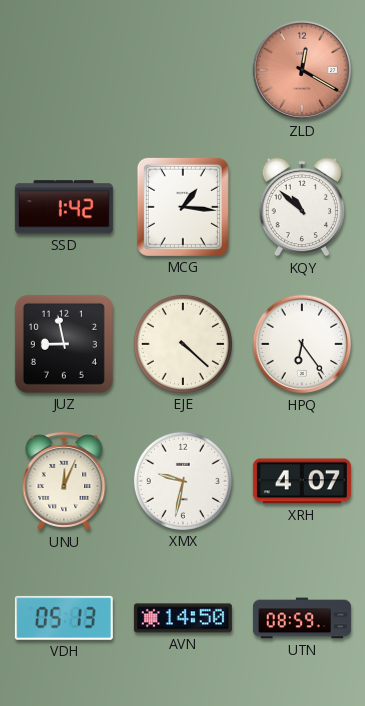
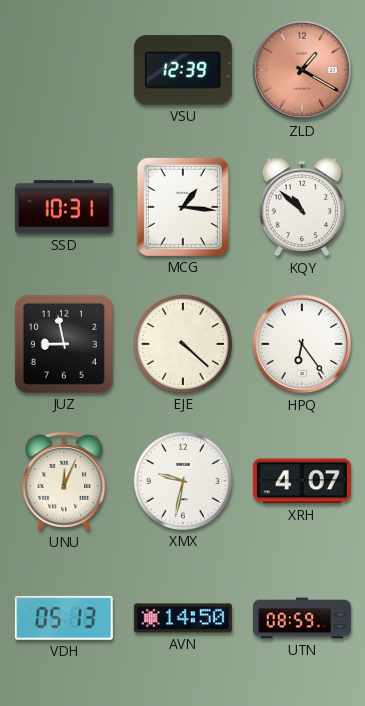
VSU: none -> 12:39 (183, 70)
ZLD: 12:20 -> 1:20 (302, 70)
SSD: 1:42 -> 10:31 (64, 207)
